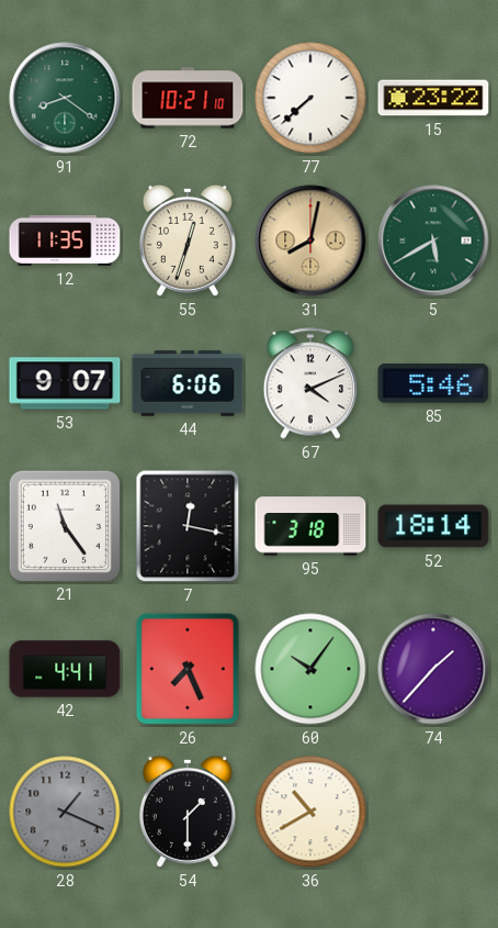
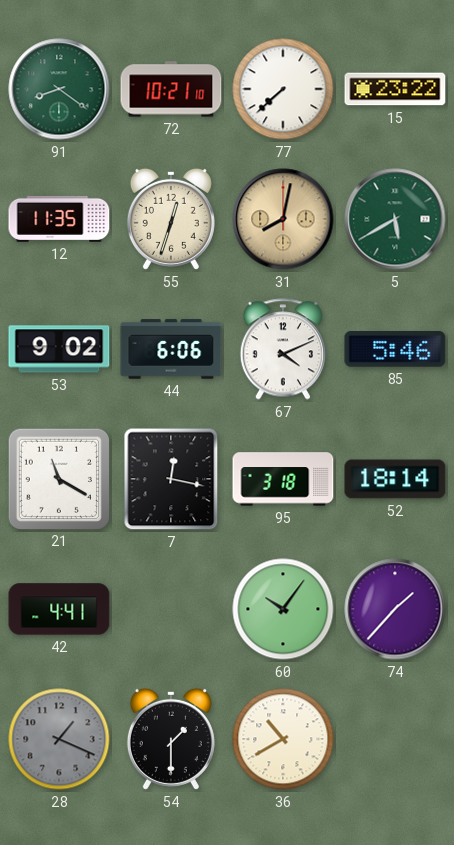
53: 9:07 -> 9:02 (59, 349)
21: 11:24 -> 11:20 (58, 478)
26: 7:26 -> none (188, 669)
